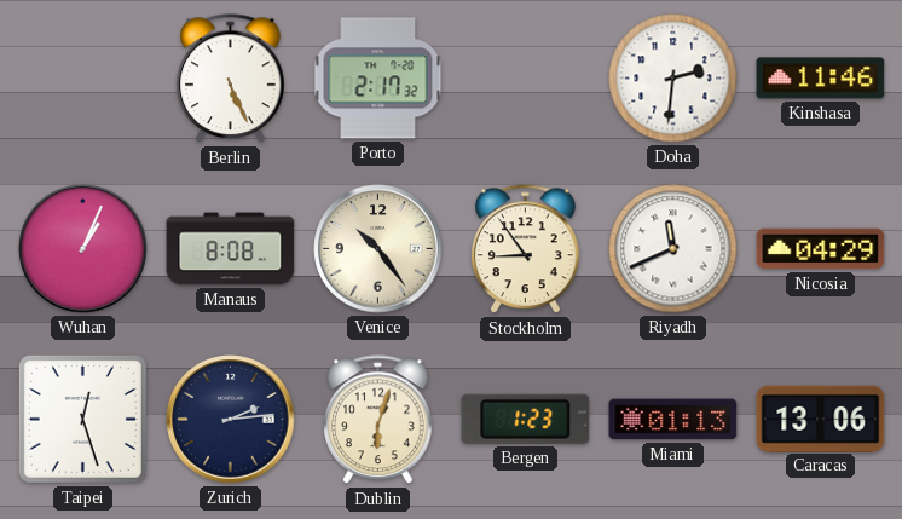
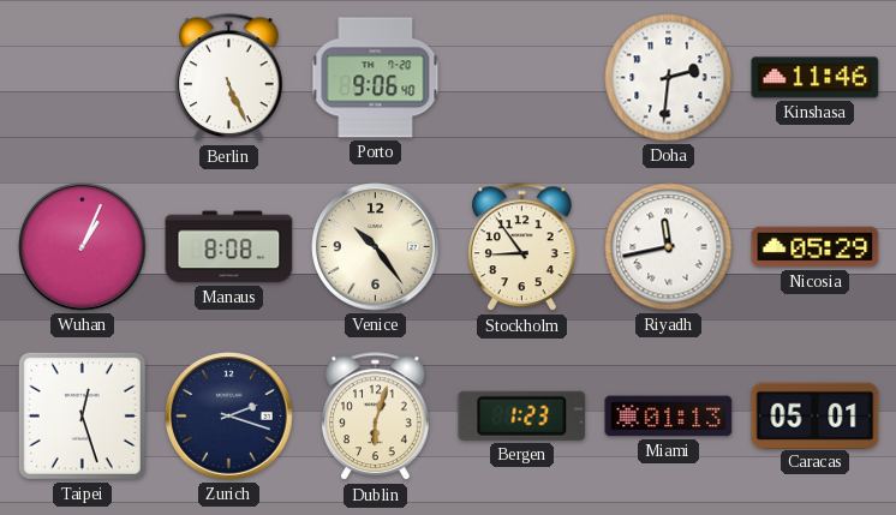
Porto: 2:17 -> 9:06 (376, 78)
Riyadh: 11:41 -> 11:43 (669, 247)
Nicosia: 04:29 -> 05:29 (816, 247)
Zurich: 2:14 -> 2:18 (229, 417)
Caracas: 13:06 -> 05:01 (816, 415)
